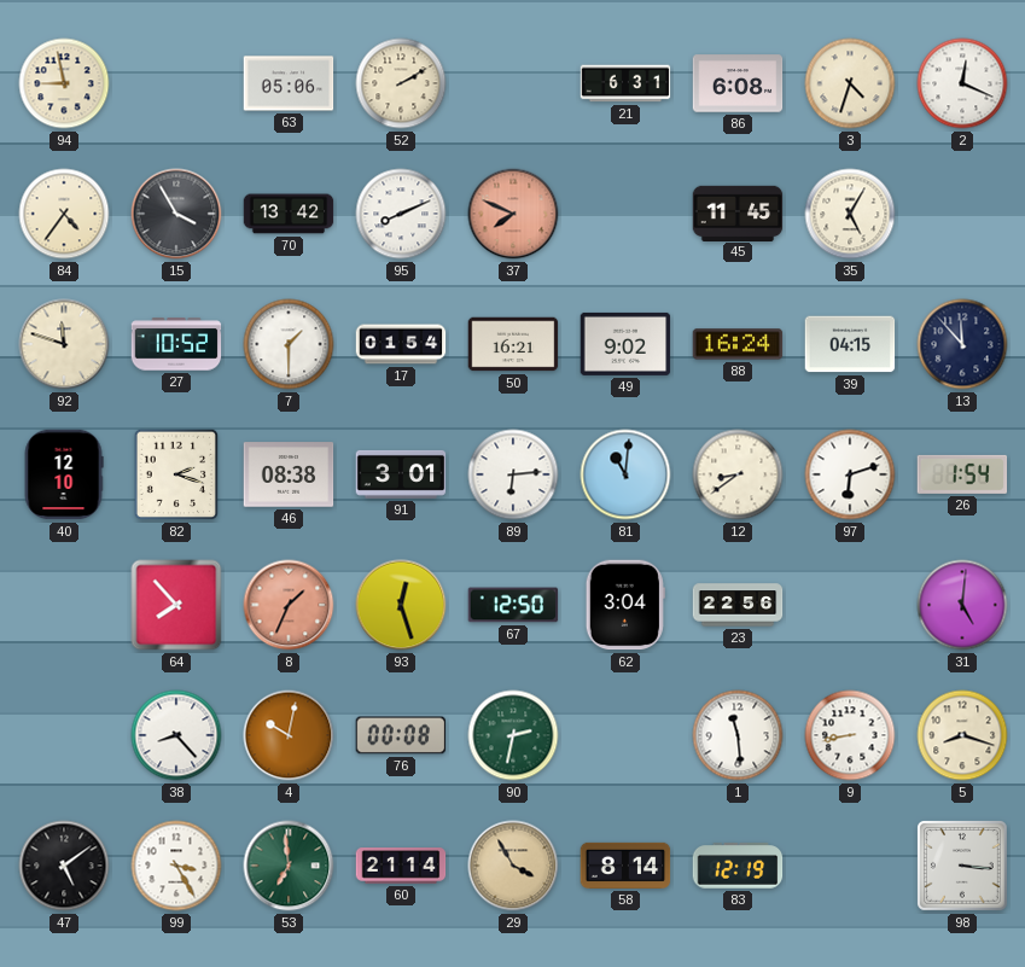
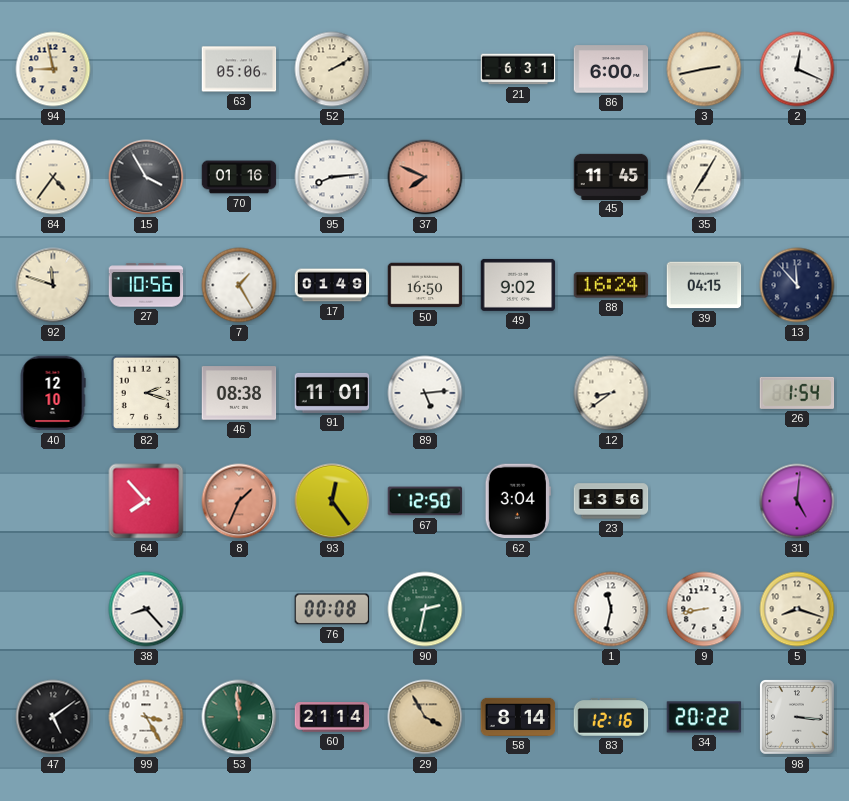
86: 6:08 -> 6:00 (611, 69)
3: 4:33 -> 2:43 (704, 69)
70: 13:42 -> 01:16 (239, 177)
95: 8:11 -> 8:14 (332, 177)
35: 5:05 -> 7:05 (704, 177)
27: 10:52 -> 10:56 (146, 285)
7: 1:30 -> 1:25 (239, 285)
17: 01:54 -> 01:49 (332, 285)
50: 16:21 -> 16:50 (425, 285)
91: 3:01 -> 11:01 (332, 393)
89: 6:14 -> 5:14 (425, 393)
81: 11:01 -> none (625, 474)
97: 6:12 -> none (850, 474)
93: 12:27 -> 12:24 (332, 501)
23: 22:56 -> 13:56 (611, 501)
4: 10:02 -> none (289, 735)
1: 11:29 -> 11:32 (611, 609)
53: 6:59 -> 11:59 (239, 717)
83: 12:19 -> 12:16 (611, 717)
34: none -> 20:22 (704, 717)
